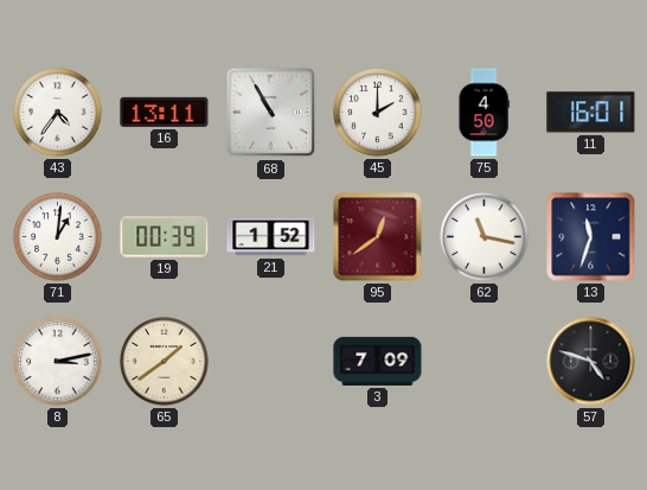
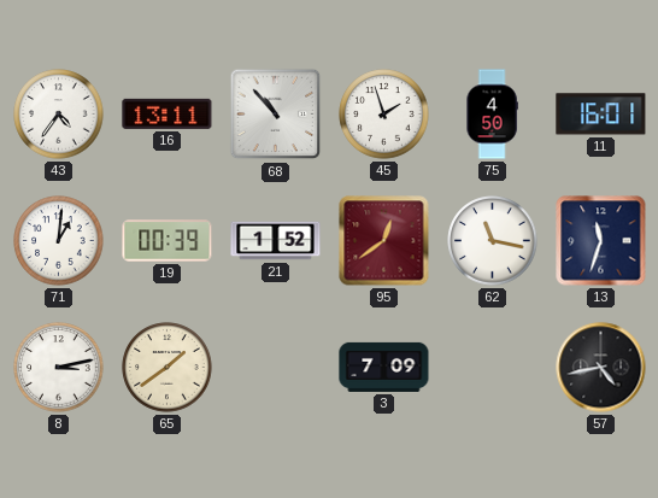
68: 10:55 -> 10:53 (276, 115)
45: 2:00 -> 1:57 (384, 115)
57: 4:48 -> 4:43 (601, 368)
